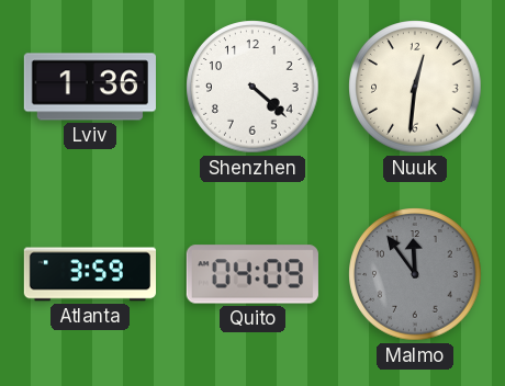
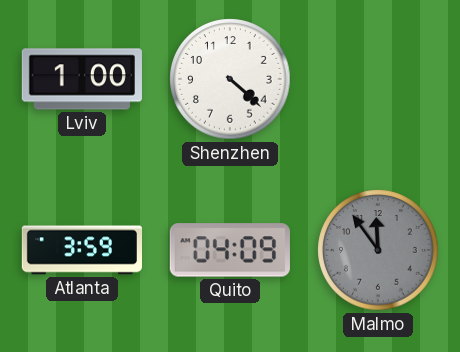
Lviv: 1:36 -> 1:00 (82, 79)
Nuuk: 12:31 -> none (415, 87)
